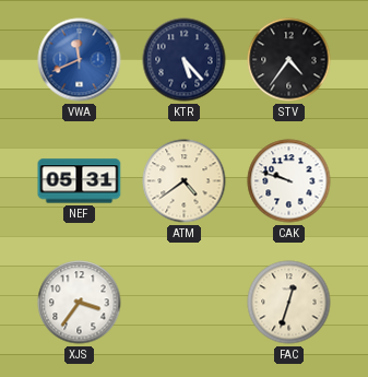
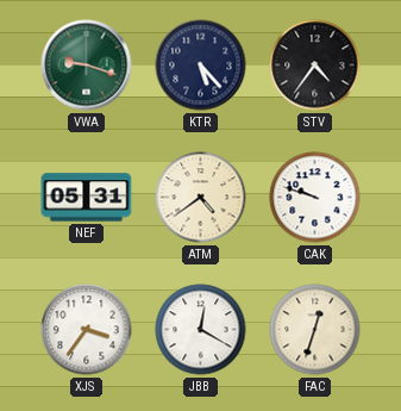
VWA: 11:41 -> 9:18 (87, 66)
VWA dial: blue -> green (87, 66)
JBB: none -> 12:20 (201, 330)
